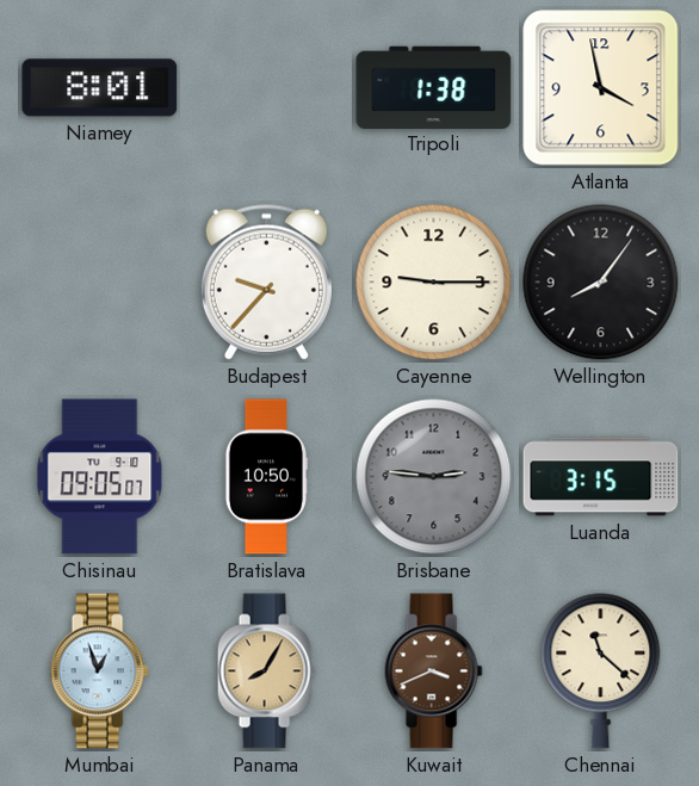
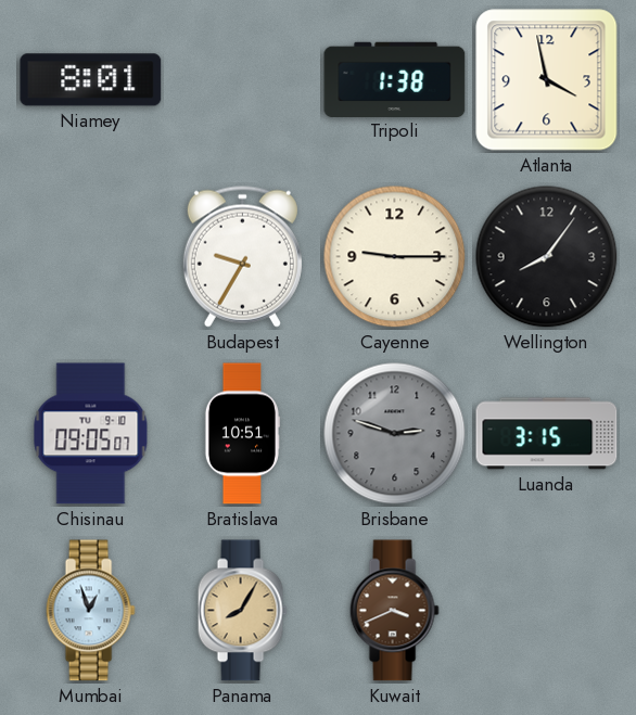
Budapest: 9:37 -> 9:35 (242, 256)
Bratislava: 10:50 -> 10:51 (242, 434)
Brisbane: 2:46 -> 2:48 (395, 434)
Chennai: 11:22 -> none (601, 671)
